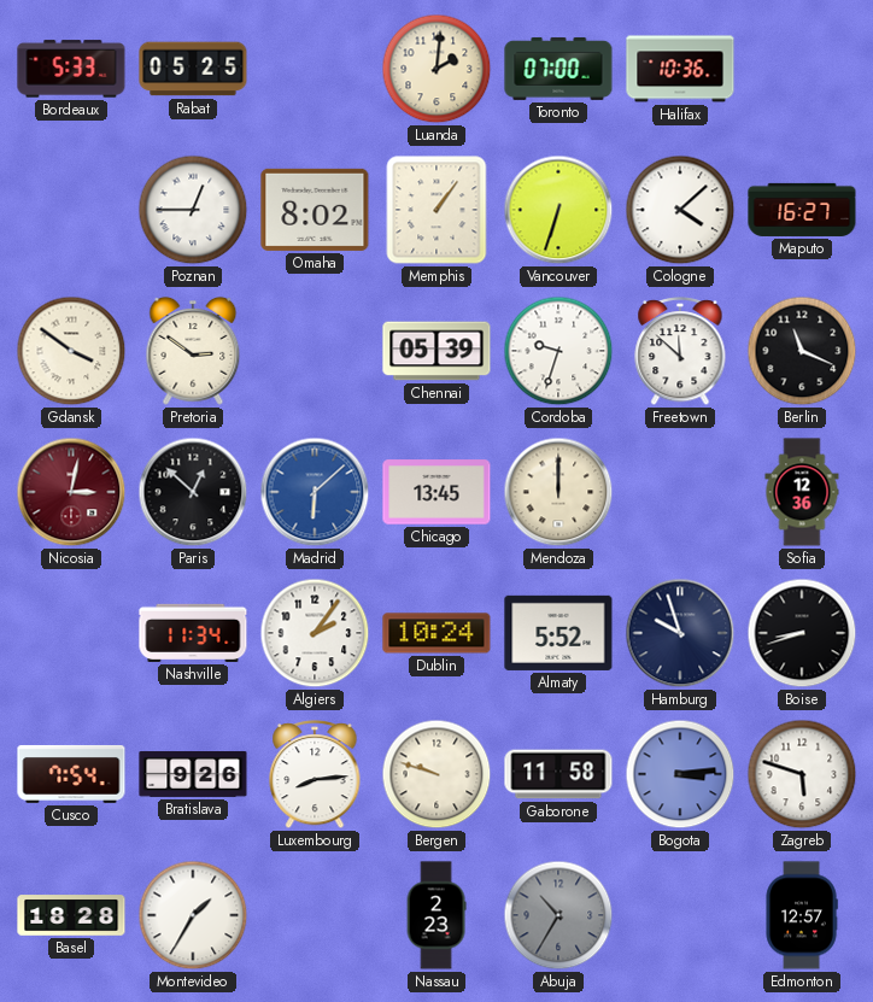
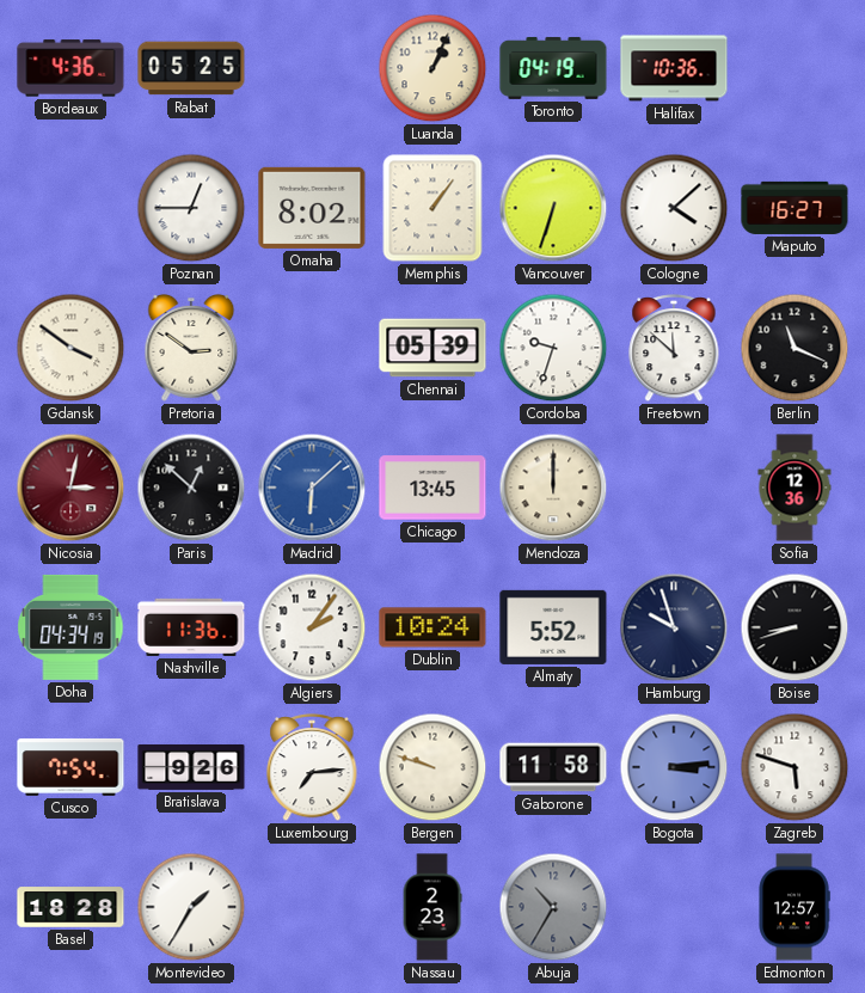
Bordeaux: 5:33 -> 4:36 (70, 68)
Luanda: 2:01 -> 1:04 (432, 68)
Toronto: 07:00 -> 04:19 (553, 68)
Doha: none -> 04:34 (70, 627)
Nashville: 11:34 -> 11:36 (191, 627)
Luxembourg: 8:14 -> 7:14 (312, 768)
